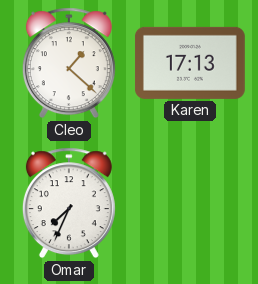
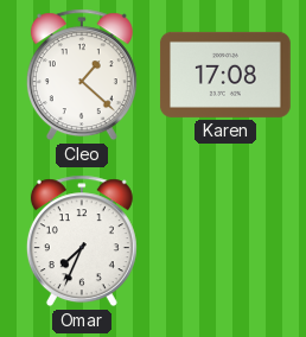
Karen: 17:13 -> 17:08 (225, 75)
